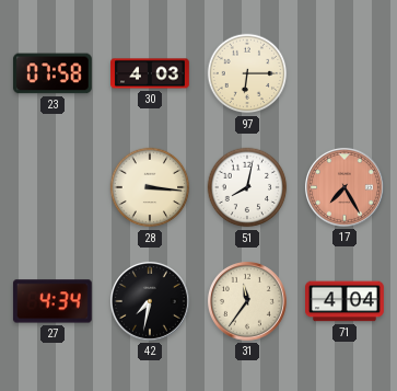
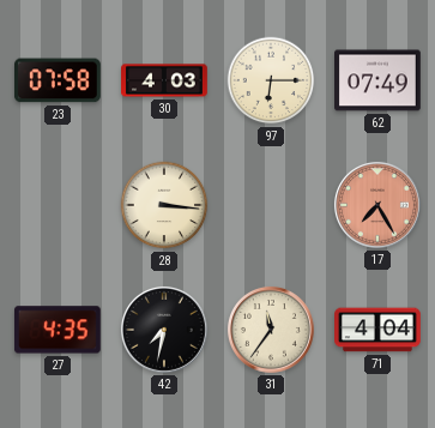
62: none -> 07:49 (379, 80)
51: 8:02 -> none (247, 187)
27: 4:34 -> 4:35 (58, 330)
